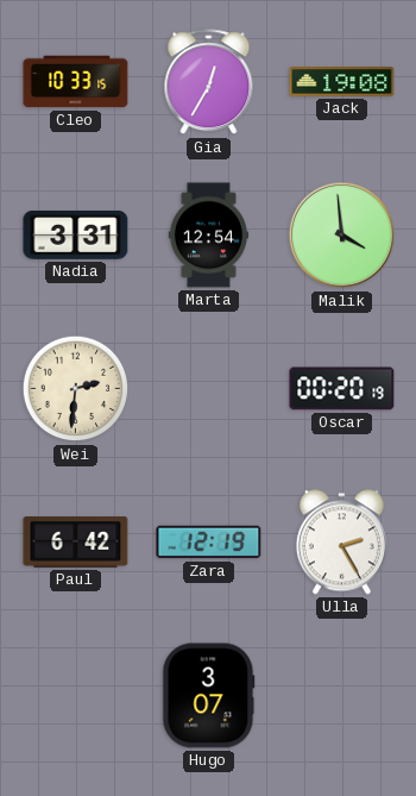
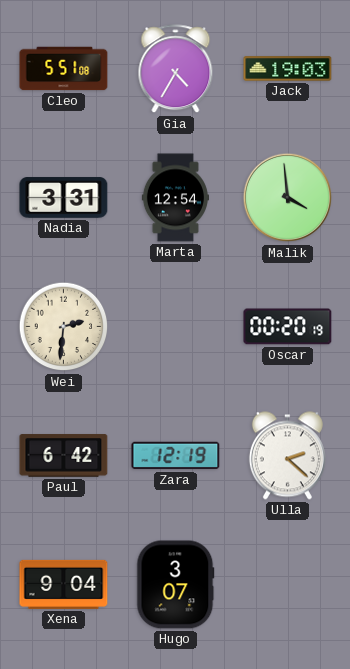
Cleo: 10:33 -> 5:51 (64, 69)
Gia: 12:35 -> 4:35 (176, 69)
Jack: 19:08 -> 19:03 (288, 69)
Ulla: 2:25 -> 2:22 (287, 456)
Xena: none -> 9:04 (64, 584)
